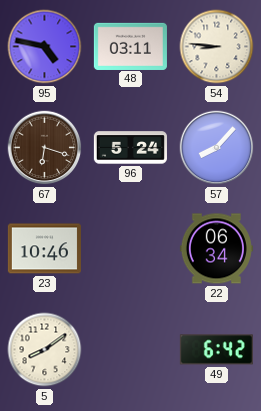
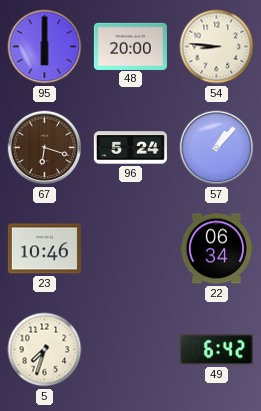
95: 4:47 -> 6:00 (45, 47)
48: 03:11 -> 20:00 (130, 46)
57: 8:07 -> 1:07 (217, 148)
5: 8:09 -> 7:33 (45, 350)
